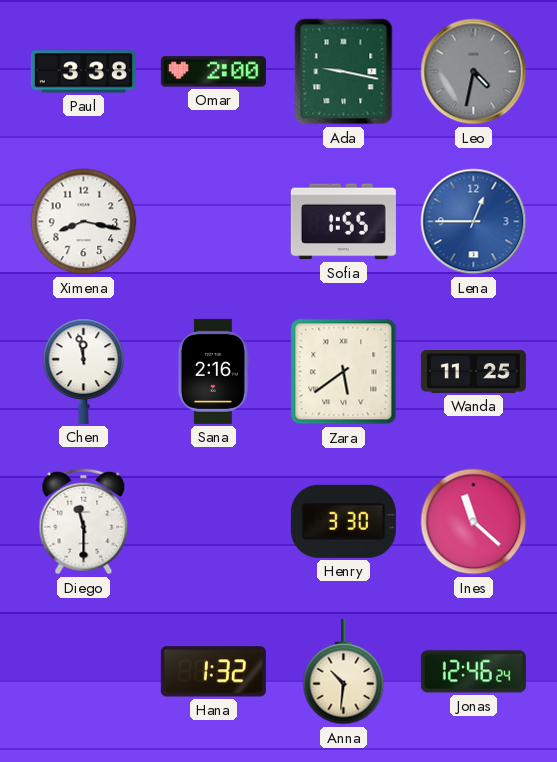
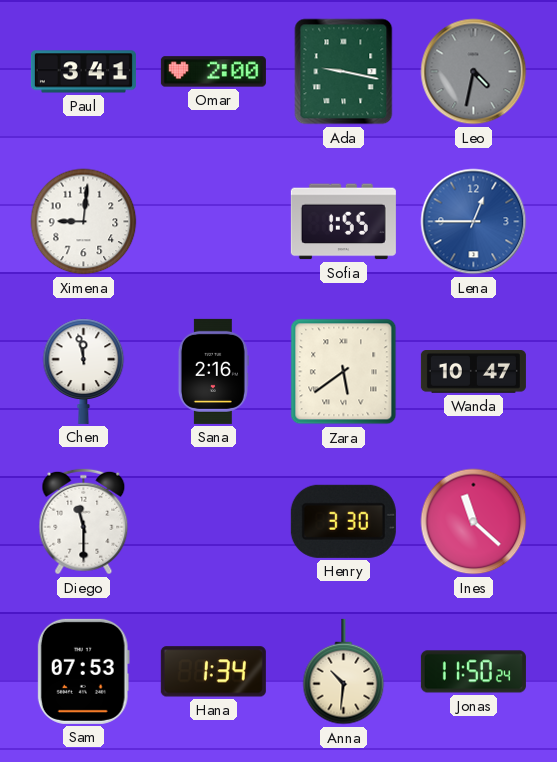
Paul: 3:38 -> 3:41 (83, 72)
Ximena: 8:17 -> 9:01 (84, 222)
Wanda: 11:25 -> 10:47 (473, 372)
Sam: none -> 07:53 (83, 671)
Hana: 1:32 -> 1:34 (213, 672)
Jonas: 12:46 -> 11:50 (473, 672)
